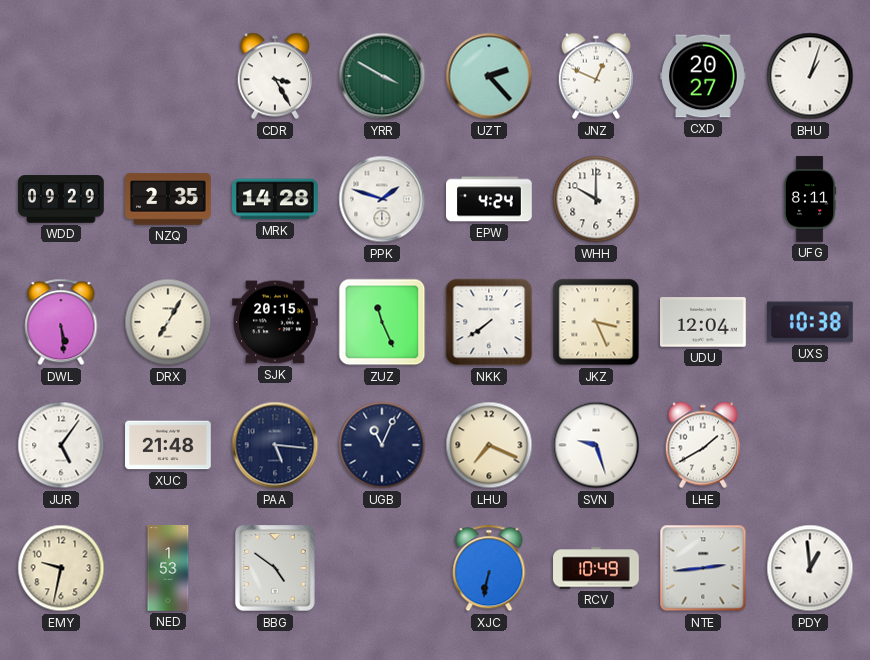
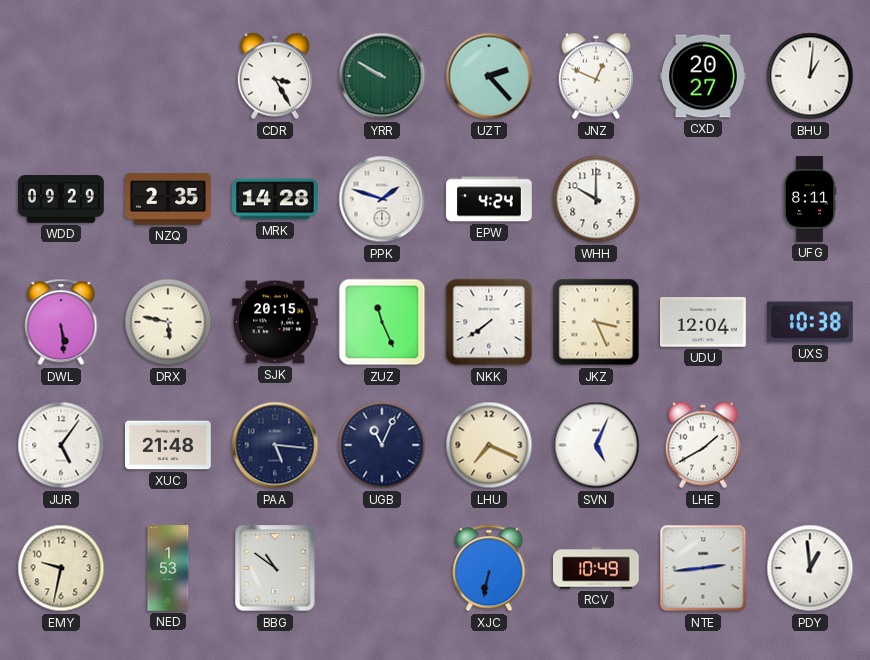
YRR: 3:50 -> 9:50 (382, 76)
BHU: 1:03 -> 1:01 (810, 76)
DRX: 7:05 -> 5:47 (168, 322)
SVN: 9:27 -> 5:04 (596, 445)
BBG: 4:51 -> 10:51 (275, 568)
